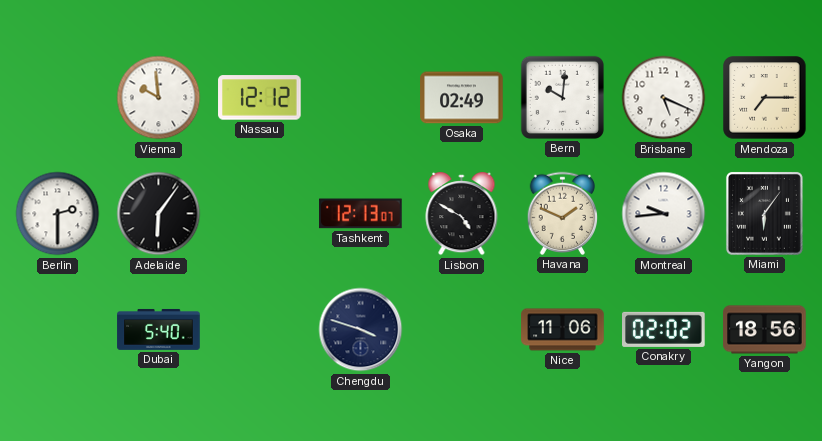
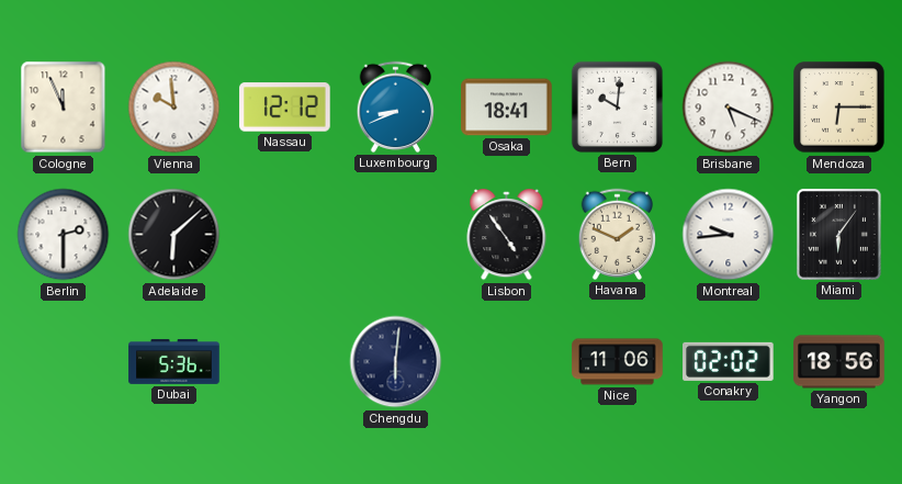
Cologne: none -> 11:56 (64, 108)
Luxembourg: none -> 8:41 (396, 106)
Osaka: 02:49 -> 18:41 (507, 108)
Mendoza: 7:15 -> 6:15 (839, 108)
Adelaide: 6:06 -> 6:08 (174, 235)
Tashkent: 12:13 -> none (361, 214)
Lisbon: 4:50 -> 4:54 (507, 236)
Dubai: 5:40 -> 5:36 (174, 361)
Chengdu: 3:48 -> 6:01 (396, 362)
